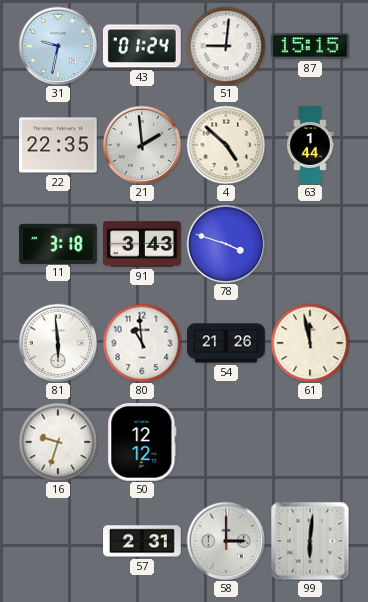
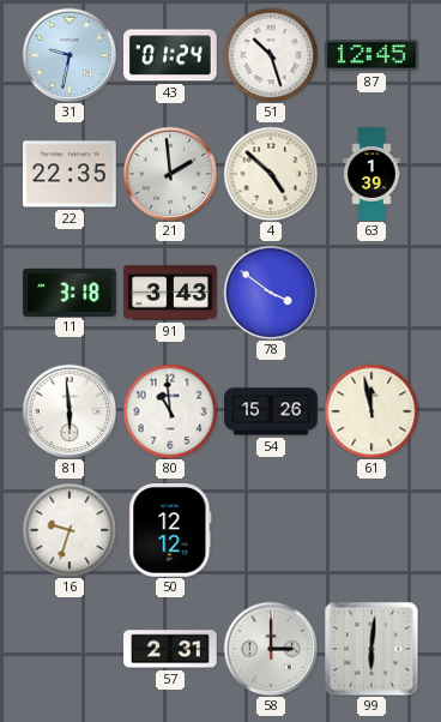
51: 9:01 -> 10:27 (271, 55)
87: 15:15 -> 12:45 (373, 55)
63: 1:44 -> 1:39 (371, 174)
78: 3:48 -> 3:51 (271, 293)
54: 21:26 -> 15:26 (271, 411)
